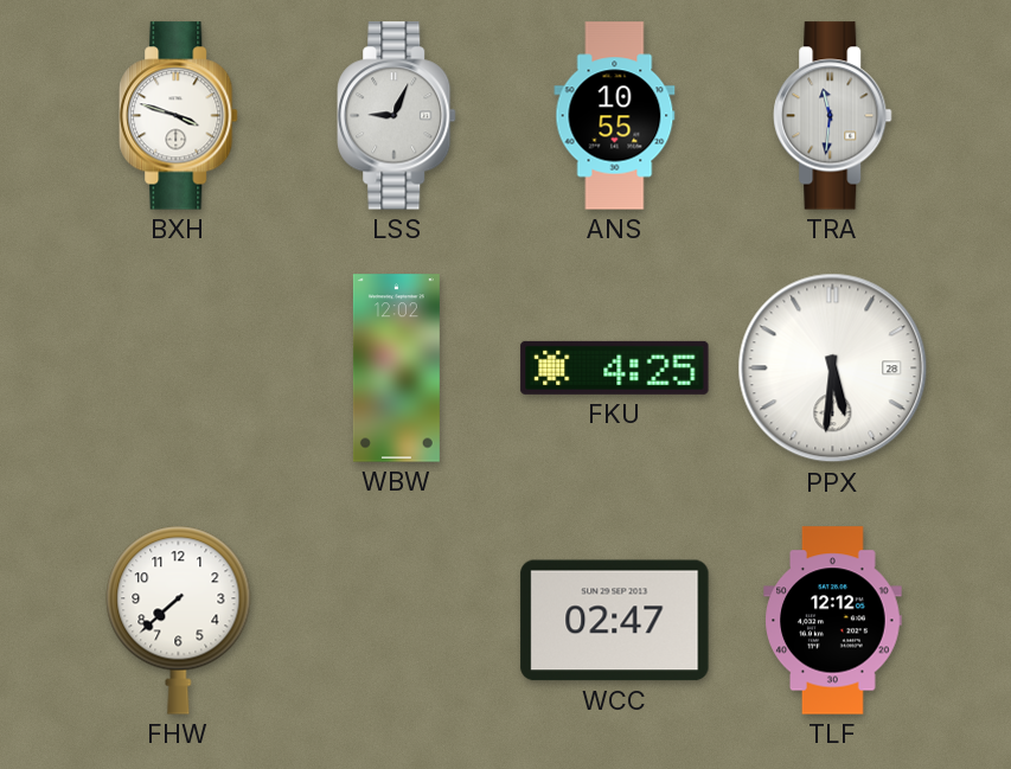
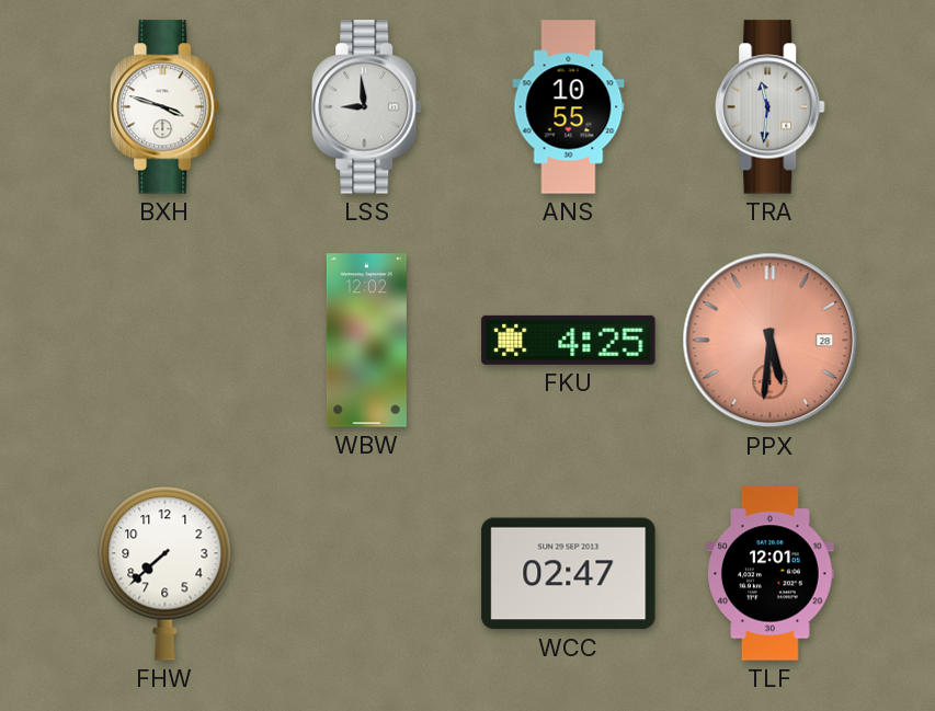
LSS: 9:04 -> 8:59 (367, 107)
PPX dial: white -> salmon (771, 341)
TLF: 12:12 -> 12:01 (771, 574)
